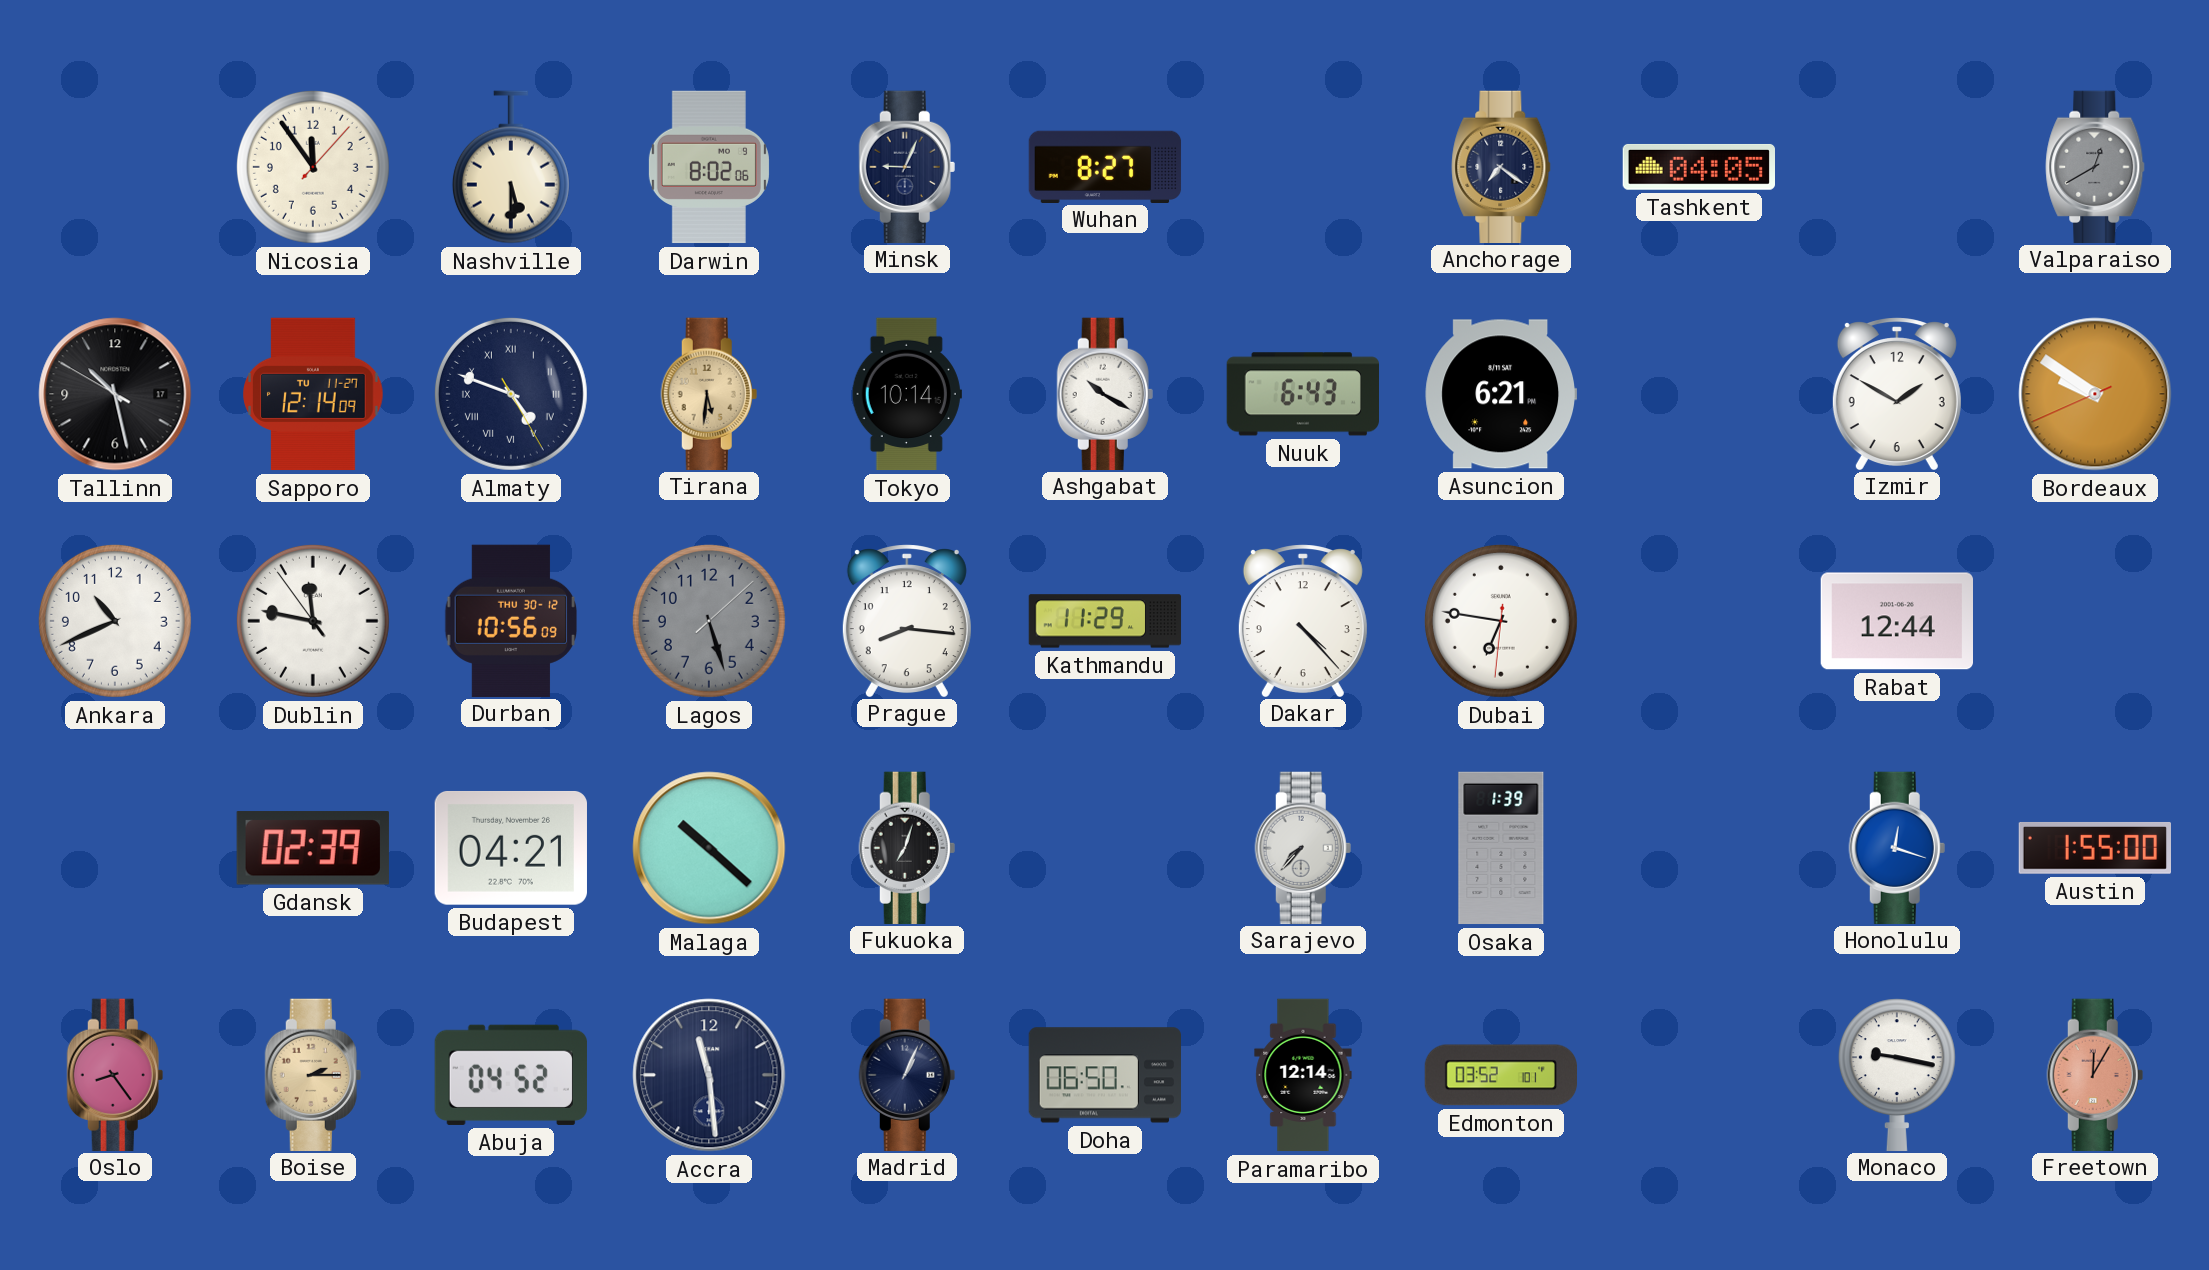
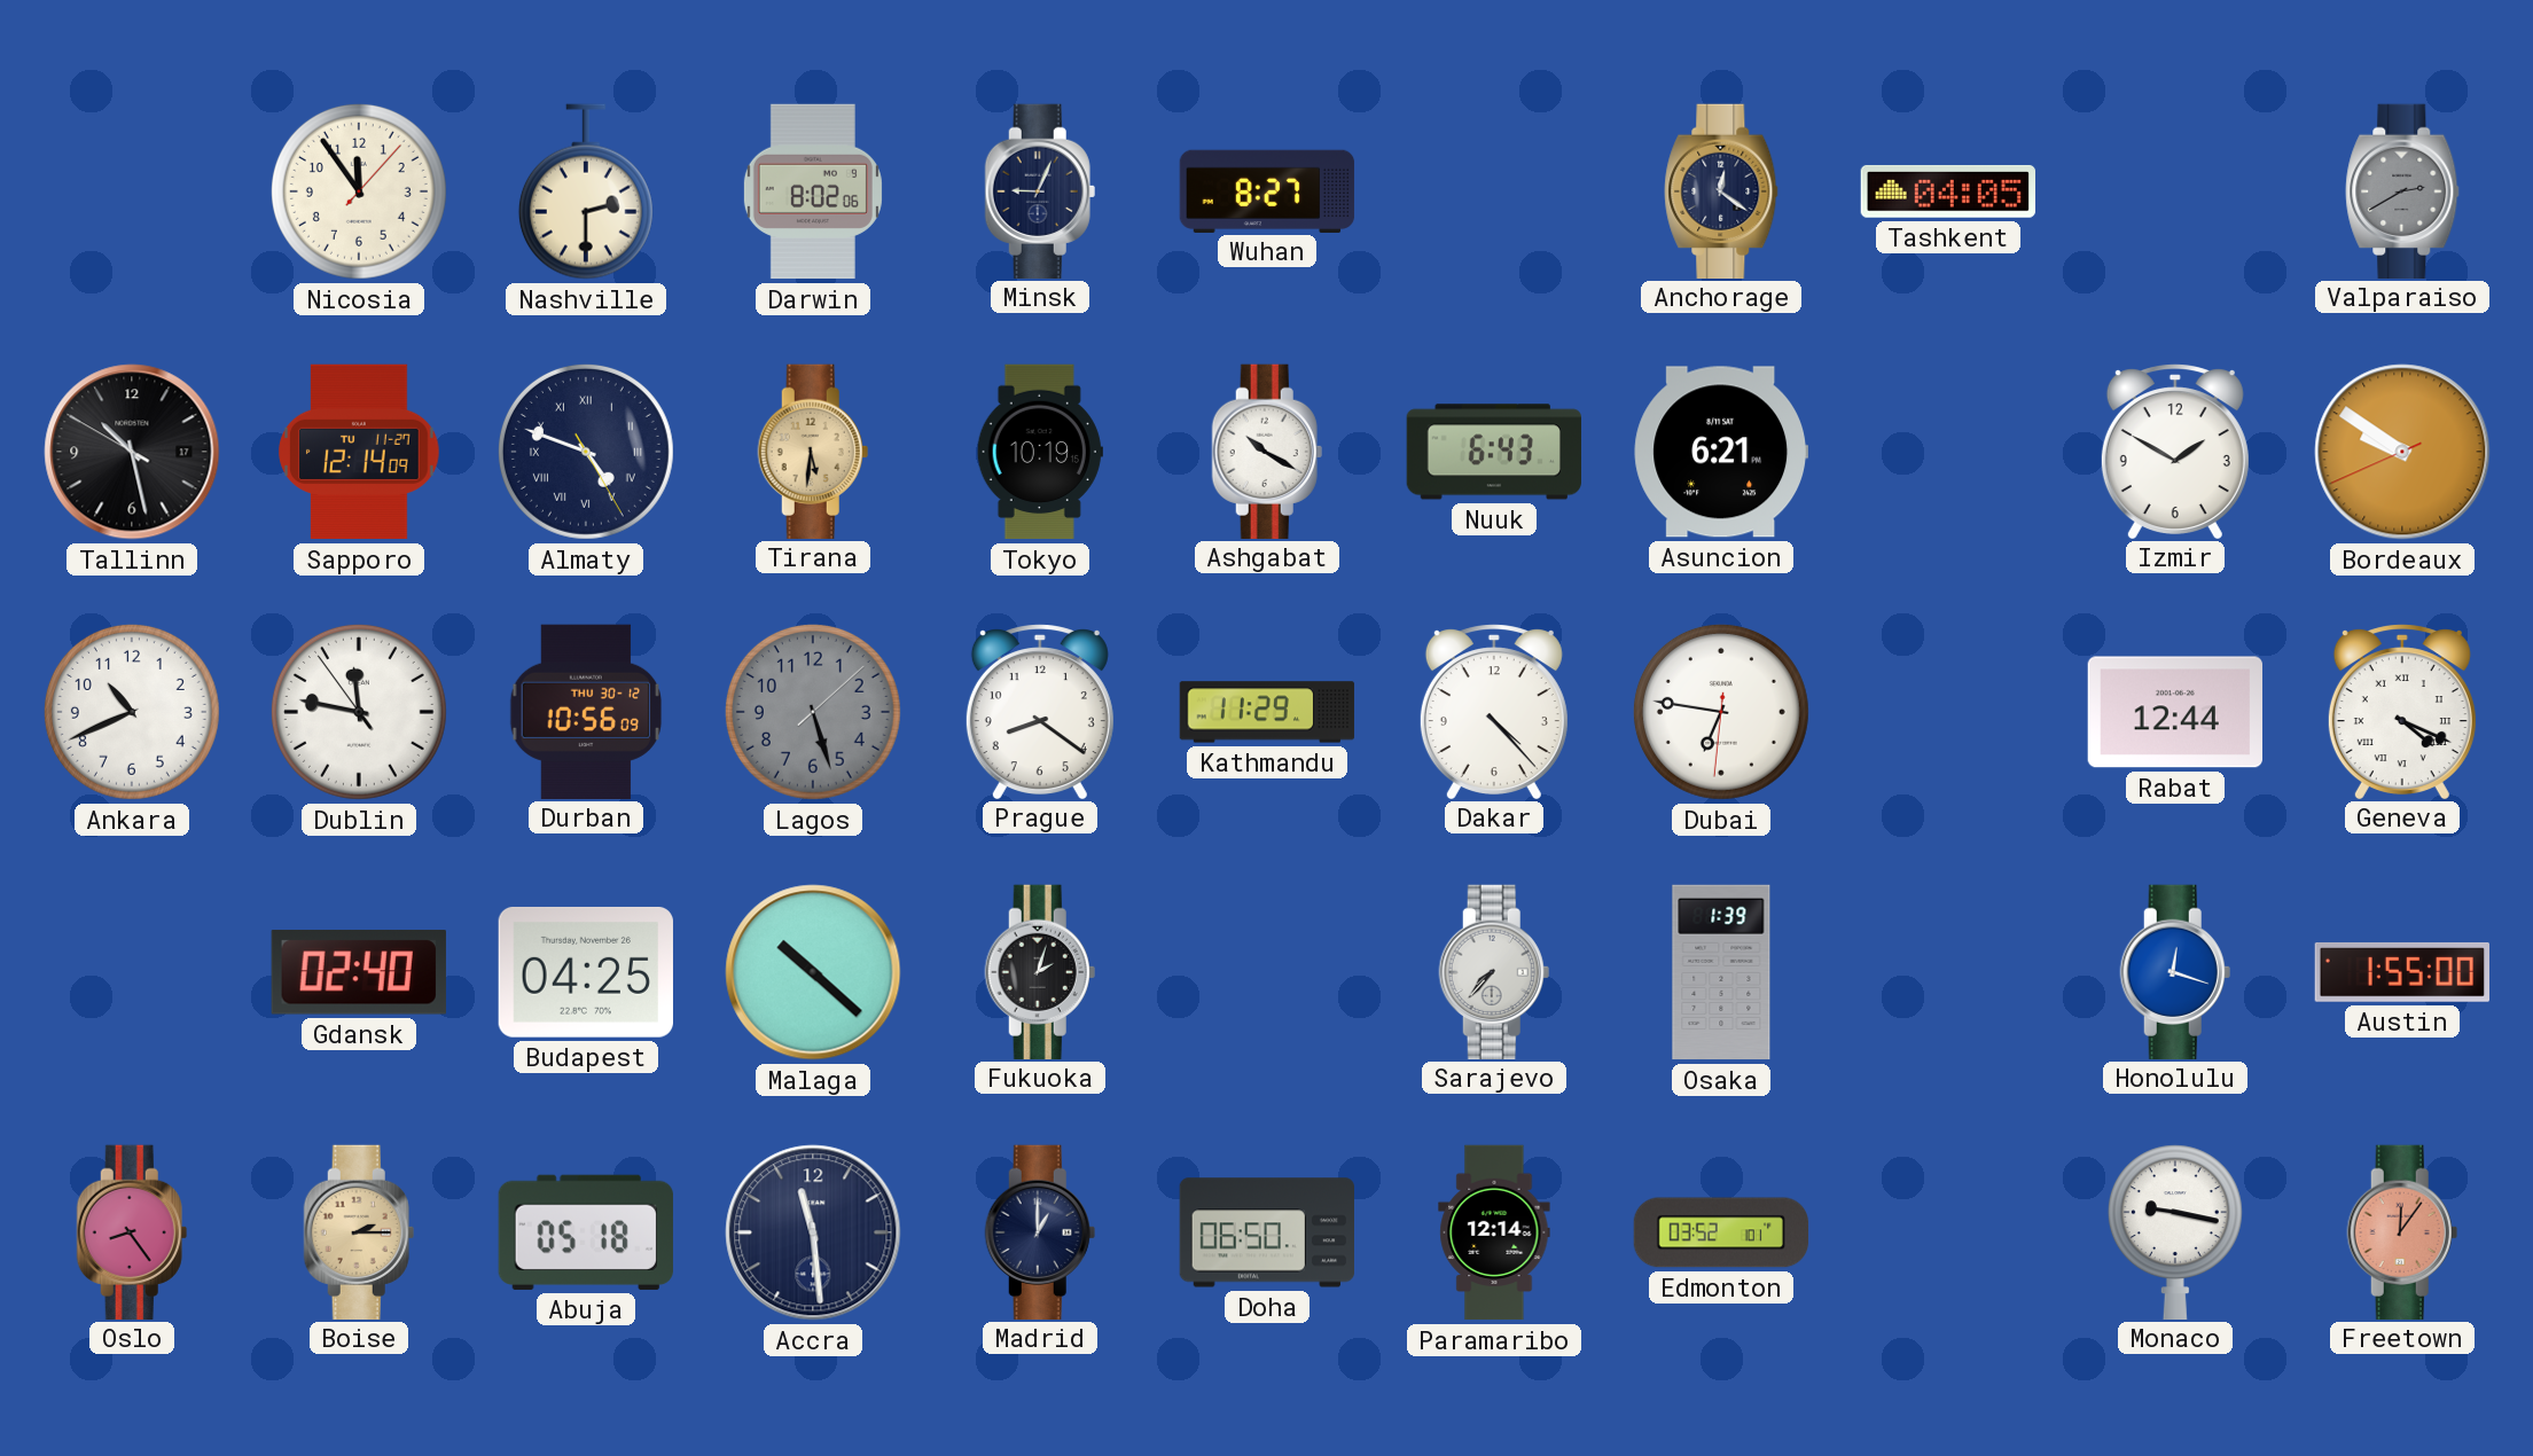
Nashville: 5:30 -> 2:30 (586, 191)
Anchorage: 7:21 -> 12:21 (1721, 190)
Valparaiso: 12:40 -> 2:40 (2402, 190)
Tokyo: 10:14 -> 10:19 (1040, 452)
Prague: 8:16 -> 8:21 (1040, 711)
Geneva: none -> 4:19 (2402, 711)
Gdansk: 02:39 -> 02:40 (359, 972)
Budapest: 04:21 -> 04:25 (586, 972)
Fukuoka: 7:03 -> 2:03 (1040, 971)
Abuja: 04:52 -> 05:18 (586, 1232)
Madrid: 1:04 -> 1:00 (1040, 1231)
Freetown: 12:05 -> 12:06 (2402, 1231)
